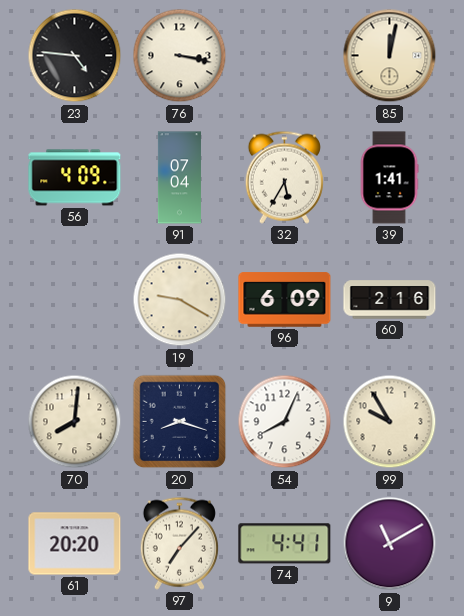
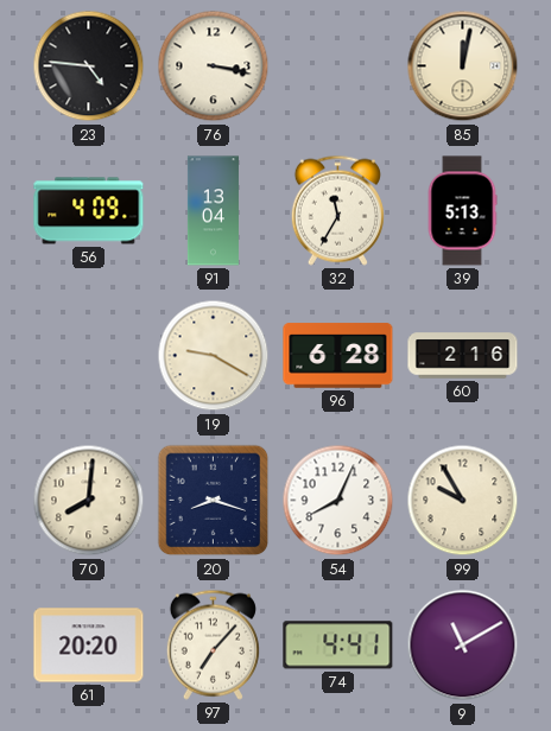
91: 07:04 -> 13:04 (213, 211)
32: 5:35 -> 11:35 (337, 210)
39: 1:41 -> 5:13 (462, 211)
96: 6:09 -> 6:28 (338, 356)
